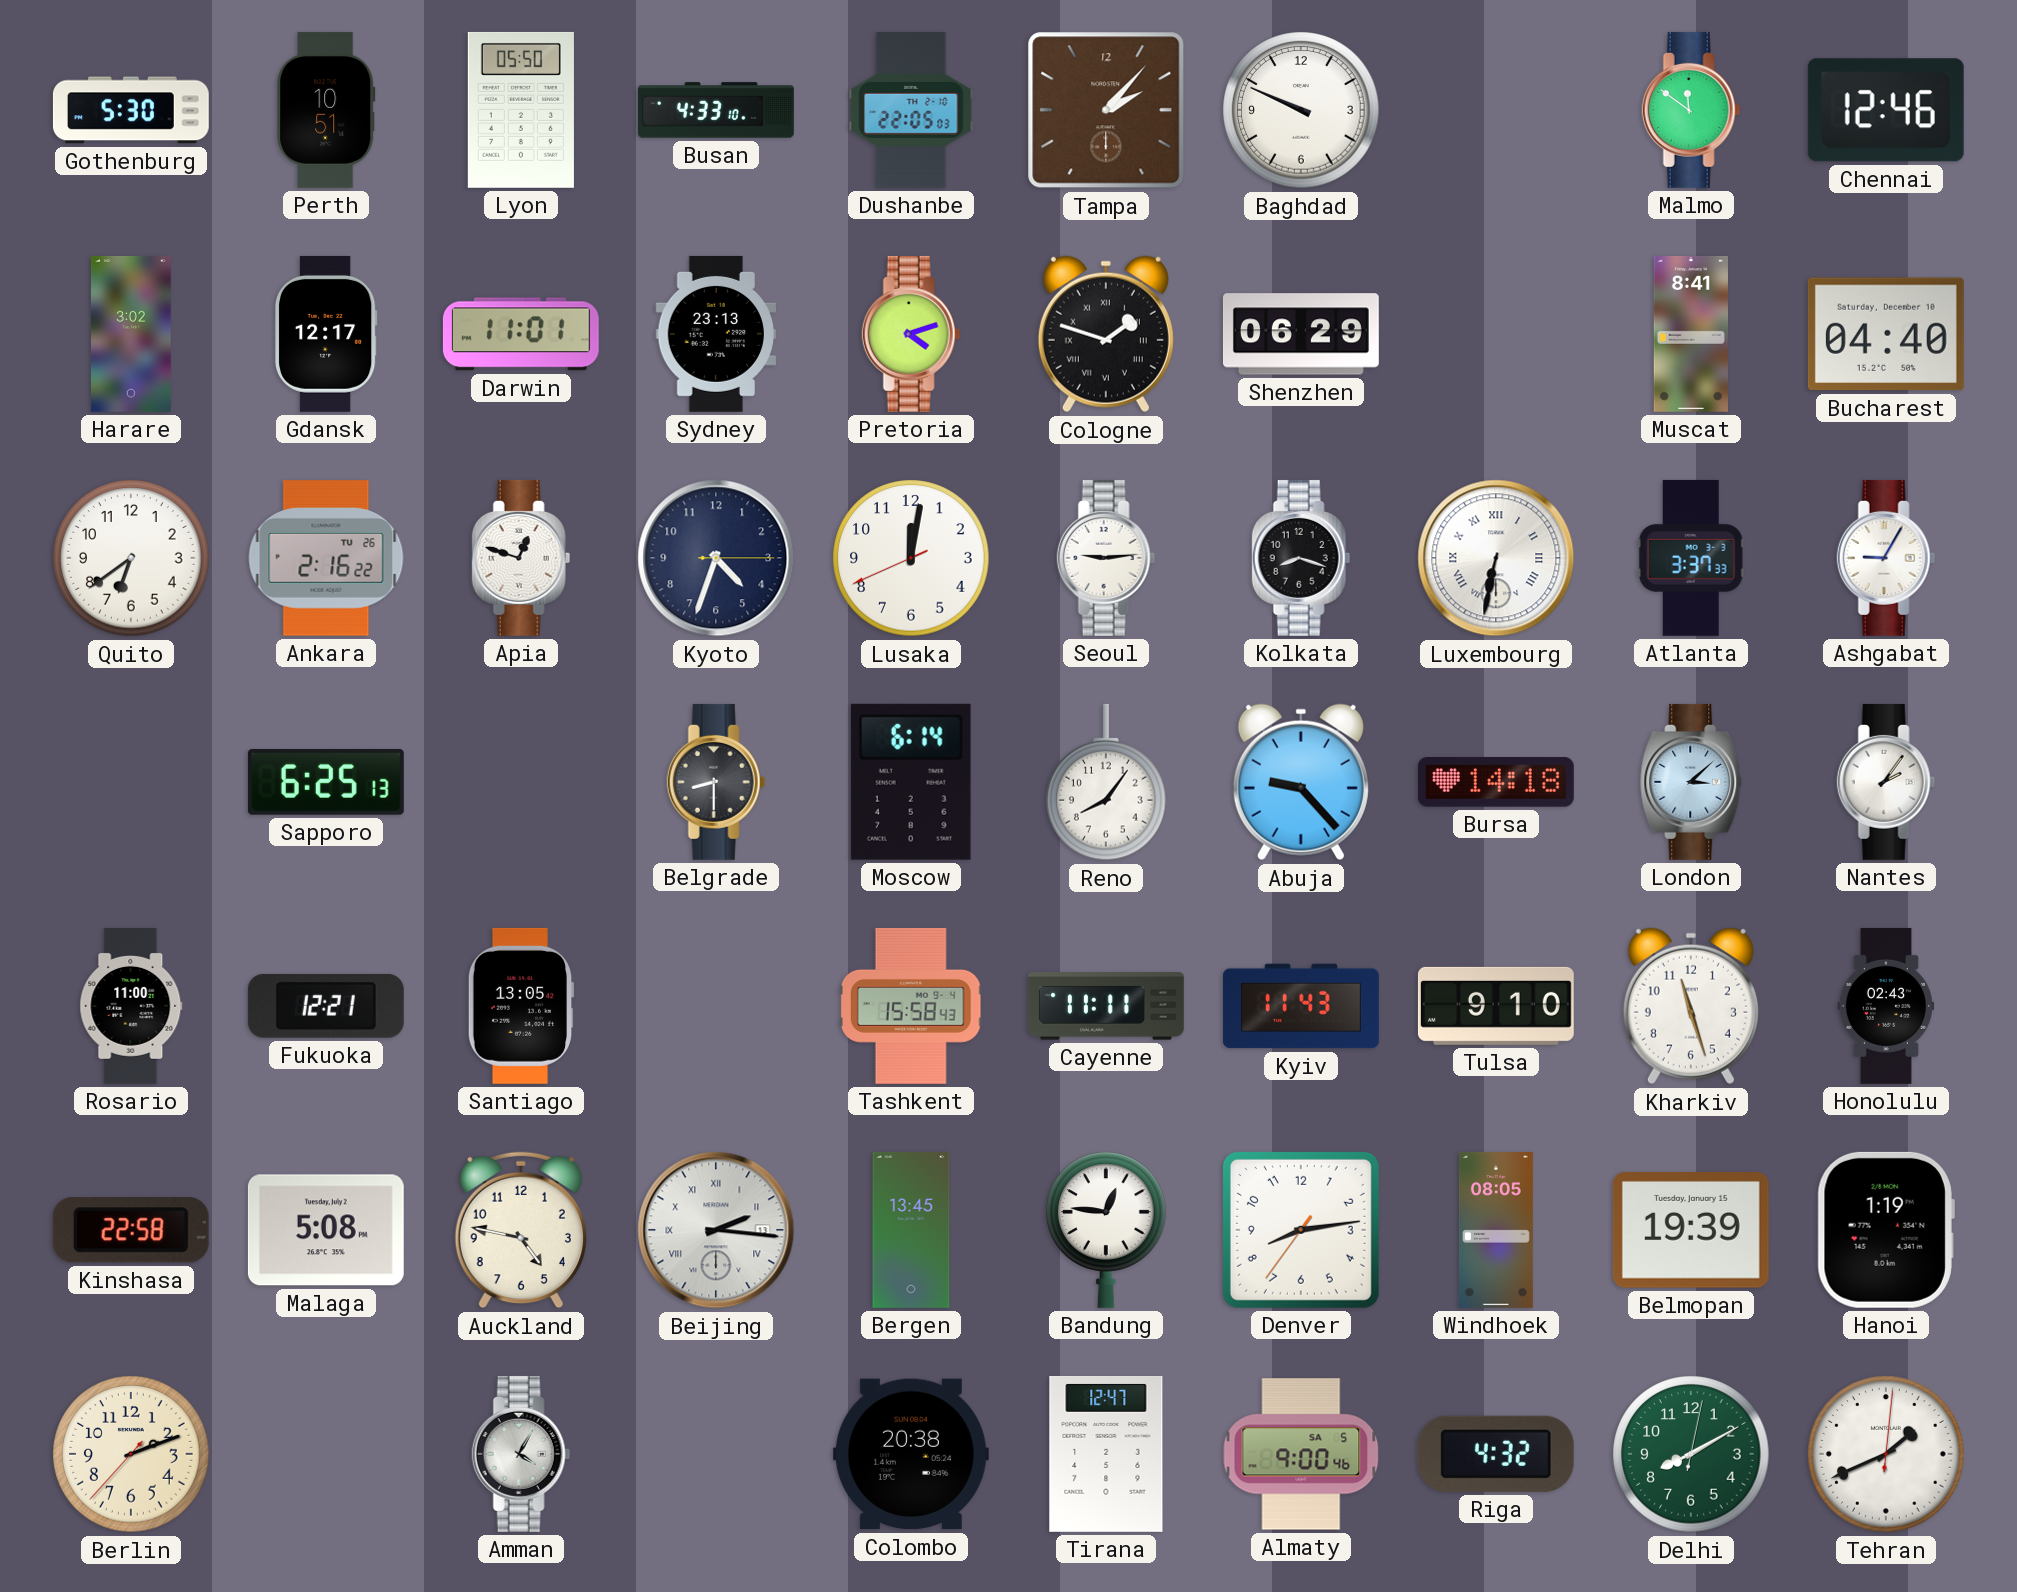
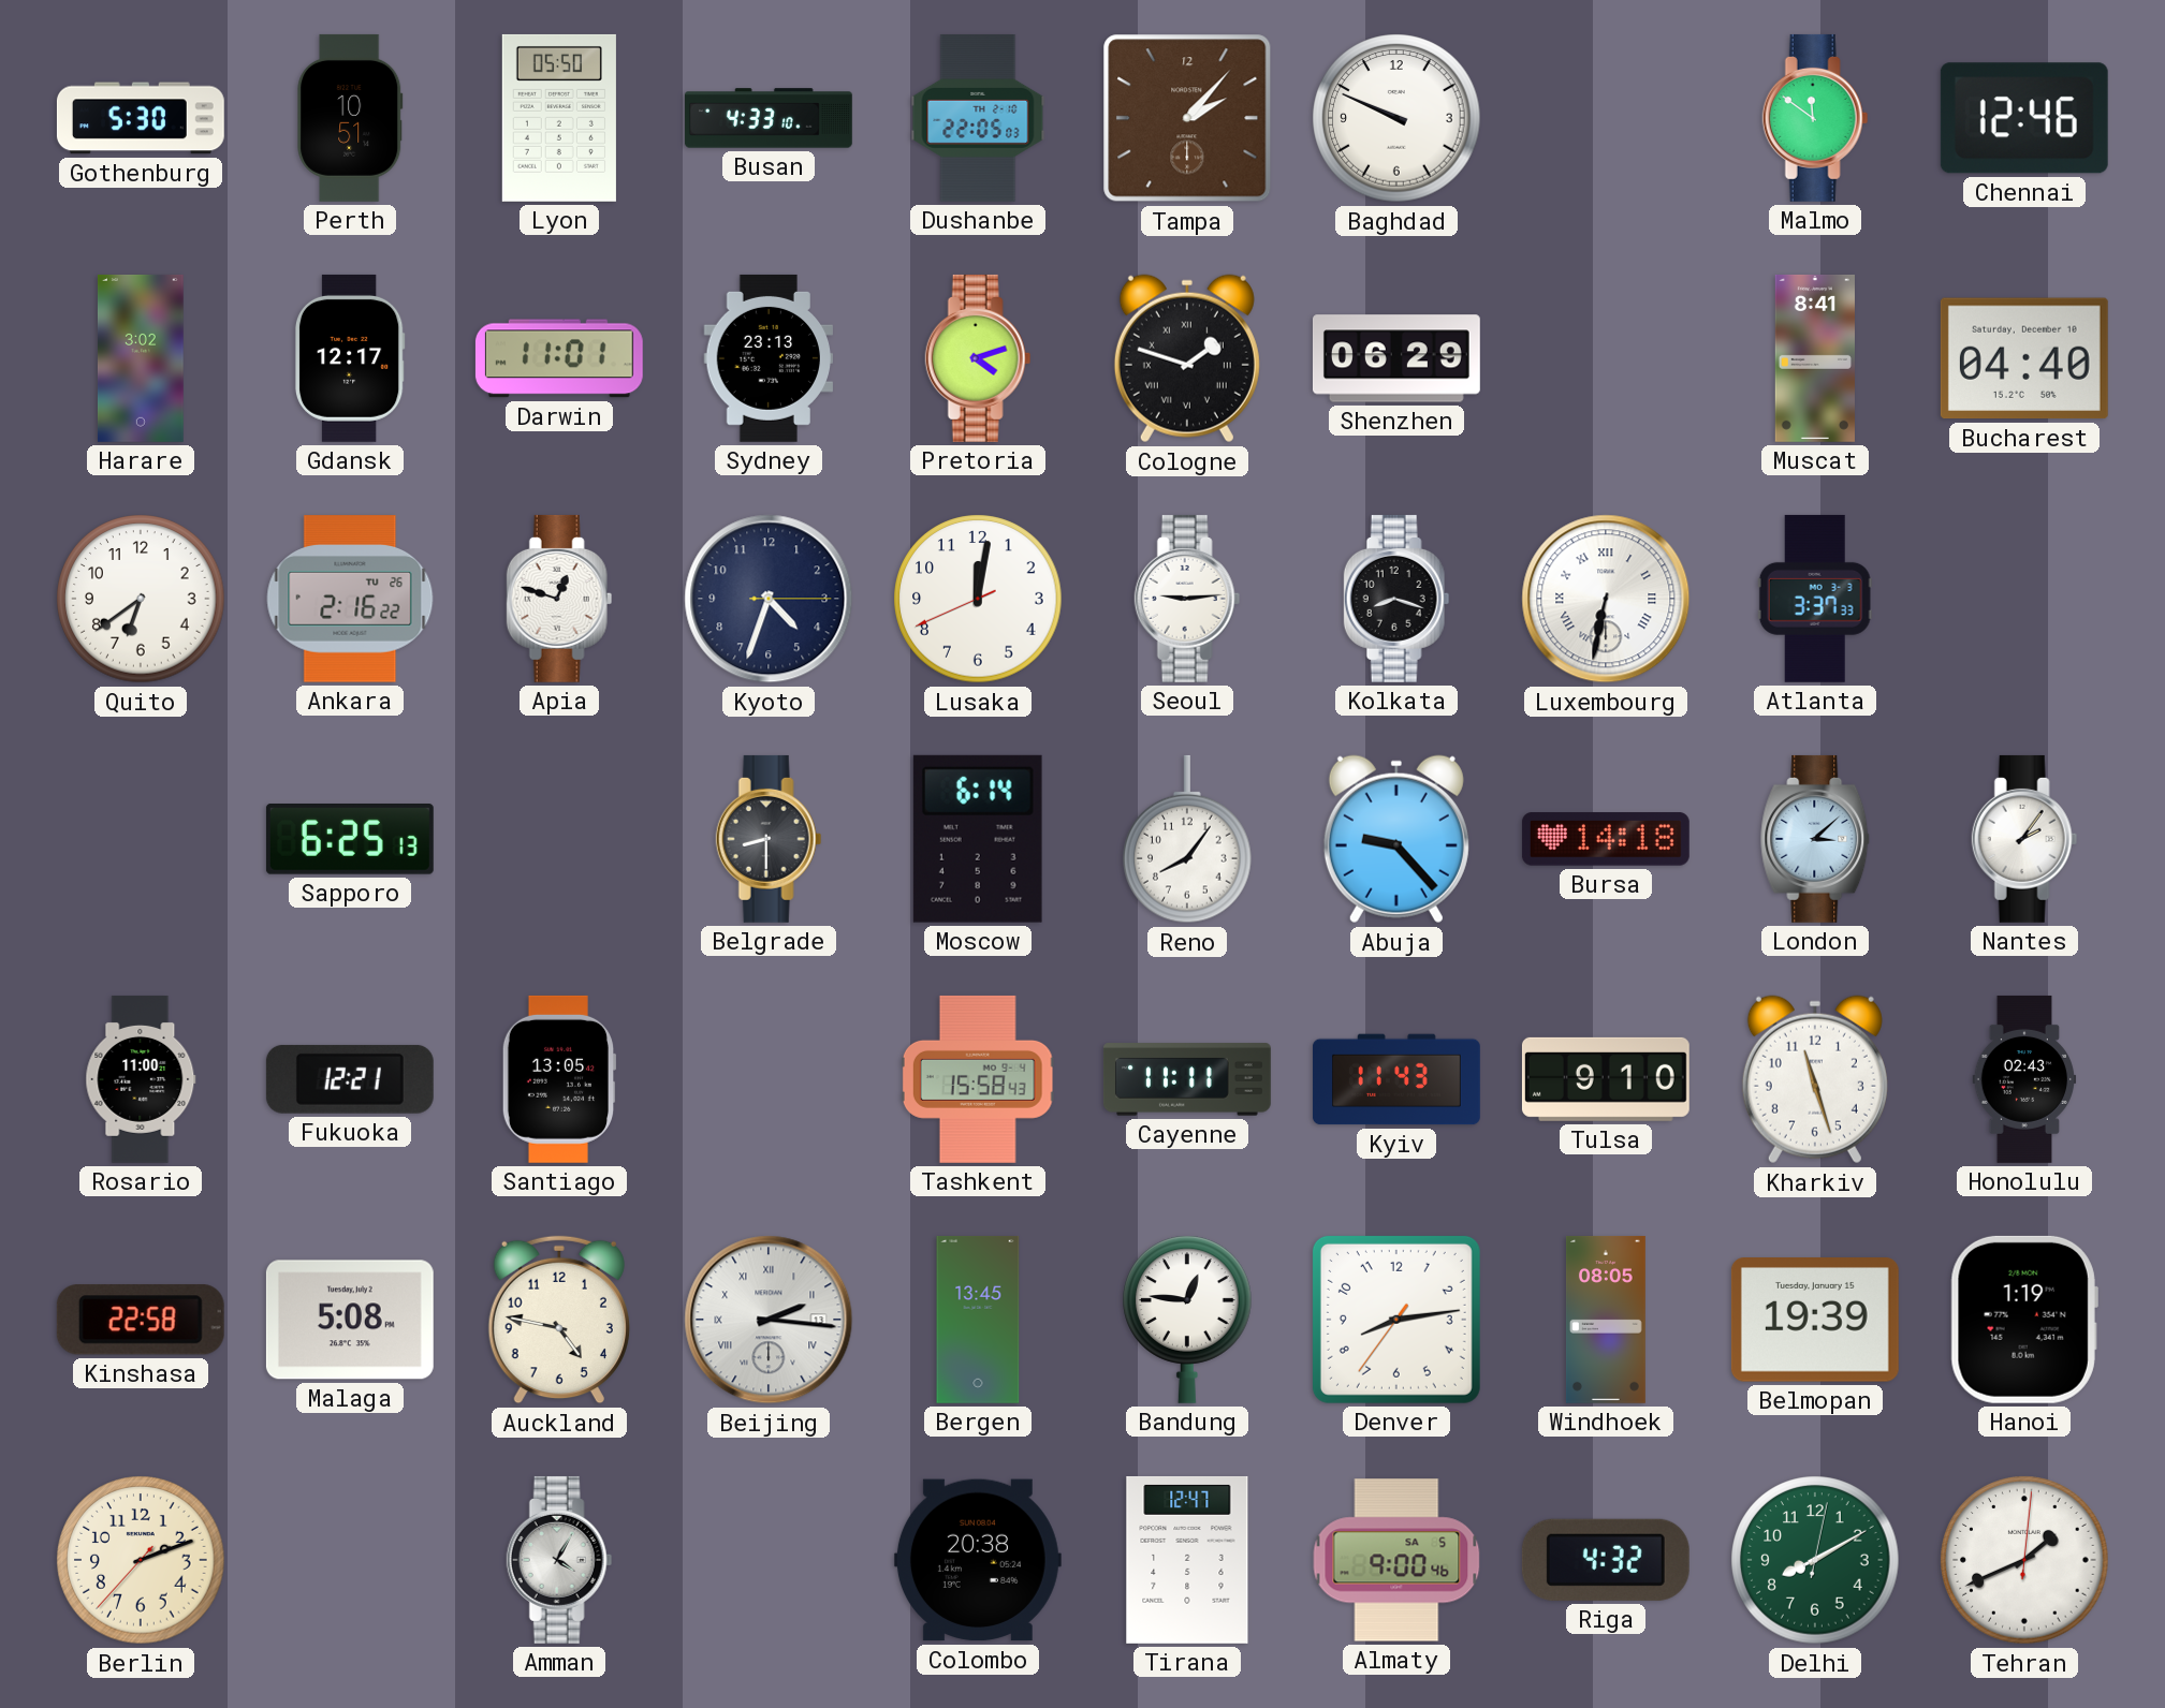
Ashgabat: 9:05 -> none (1886, 558)
